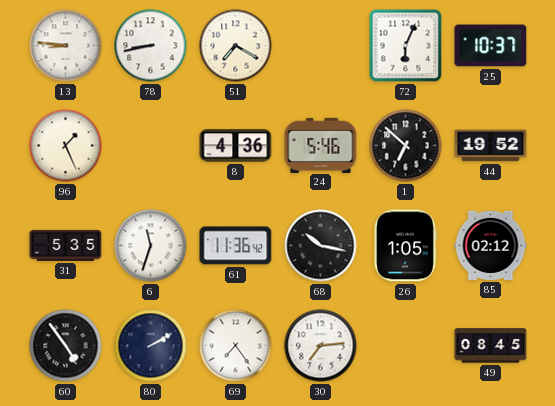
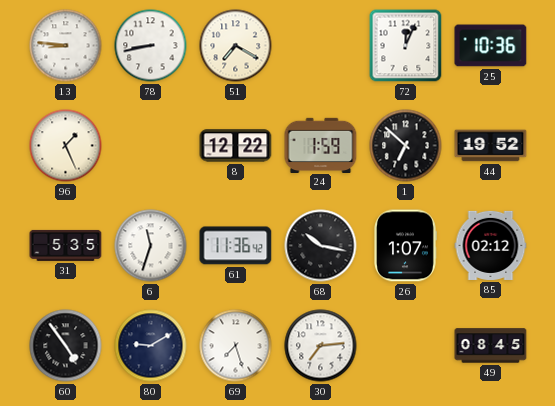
72: 6:04 -> 12:04 (406, 46)
25: 10:37 -> 10:36 (491, 46)
8: 4:36 -> 12:22 (236, 146)
24: 5:46 -> 1:59 (321, 145)
26: 1:05 -> 1:07 (405, 246)
80: 2:10 -> 9:10 (151, 346)
69: 7:24 -> 7:27 (236, 346)
